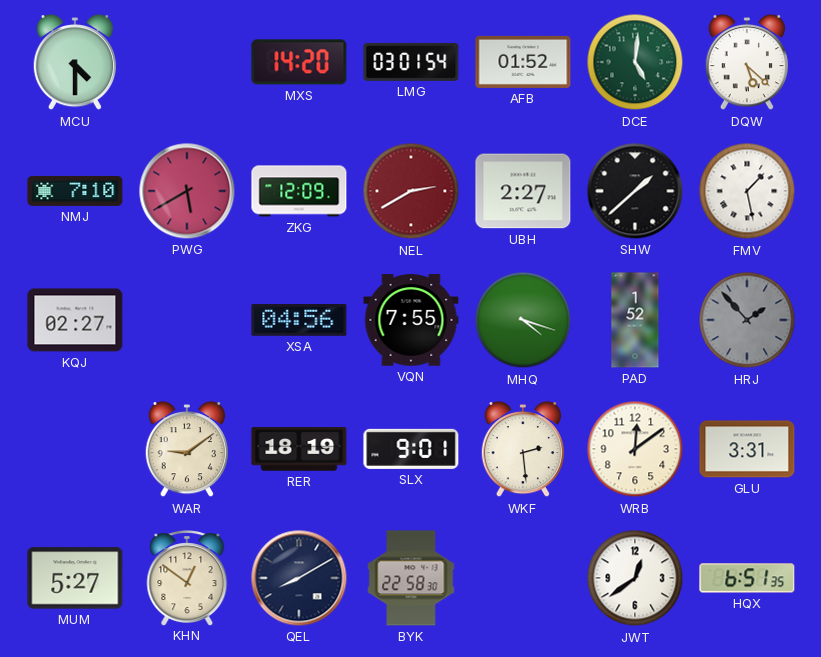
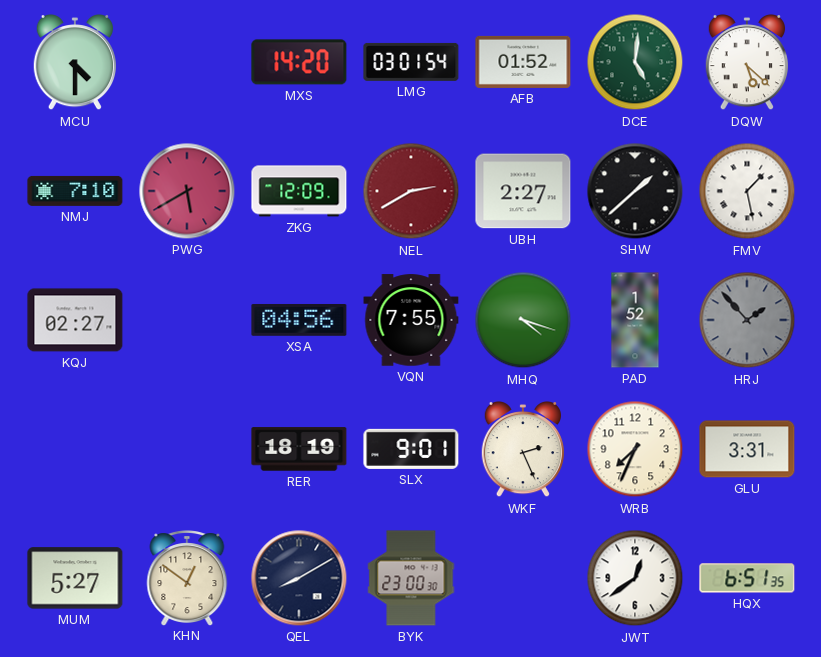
WAR: 9:09 -> none (186, 449)
WKF: 2:29 -> 2:26 (522, 449)
WRB: 12:09 -> 7:34 (635, 449)
BYK: 22:58 -> 23:00 (411, 578)
